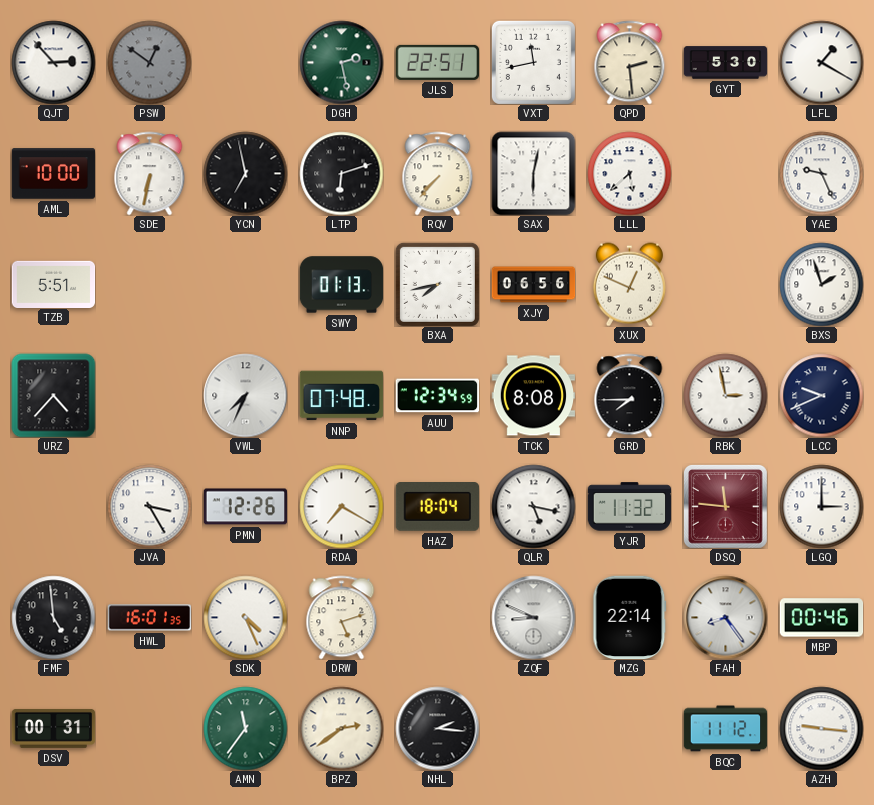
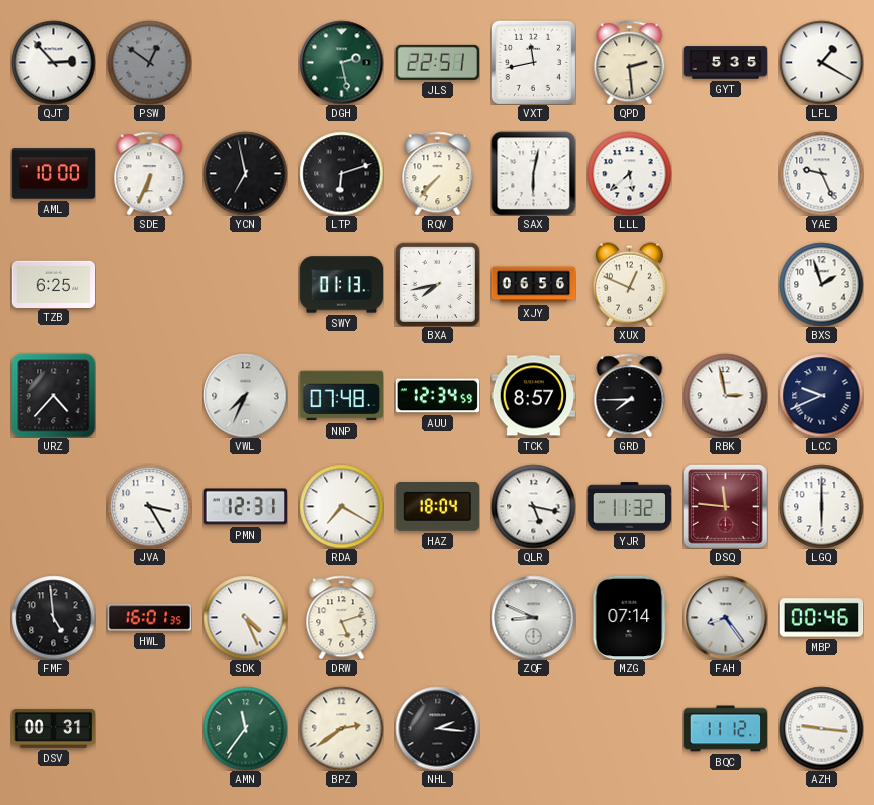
GYT: 5:30 -> 5:35 (725, 63)
SDE: 6:32 -> 6:34 (150, 173)
TZB: 5:51 -> 6:25 (53, 284)
TCK: 8:08 -> 8:57 (533, 396)
PMN: 12:26 -> 12:31 (245, 507)
LGQ: 3:00 -> 6:00 (821, 506)
MZG: 22:14 -> 07:14 (630, 617)
